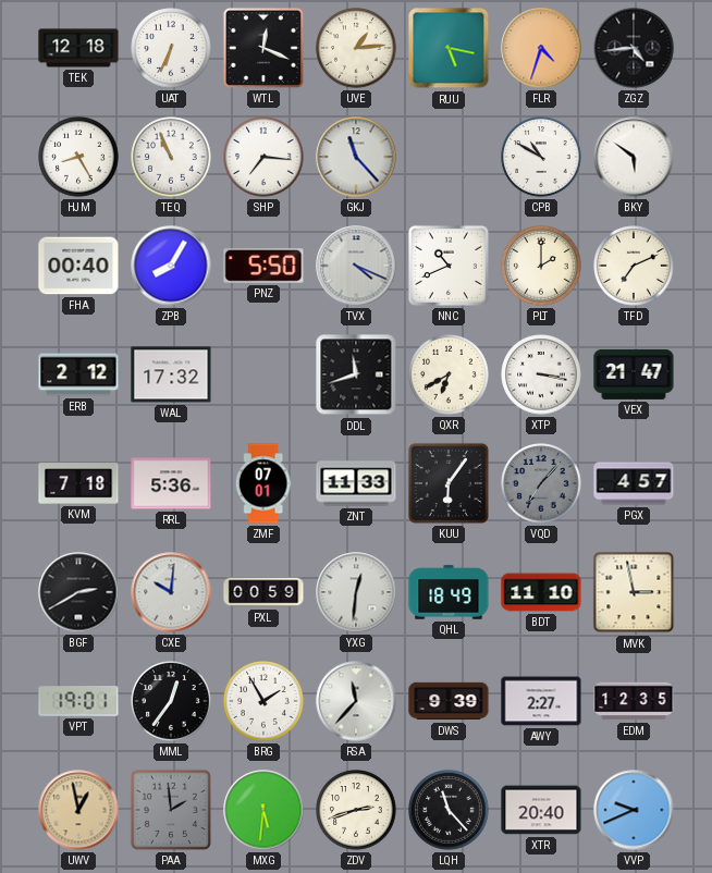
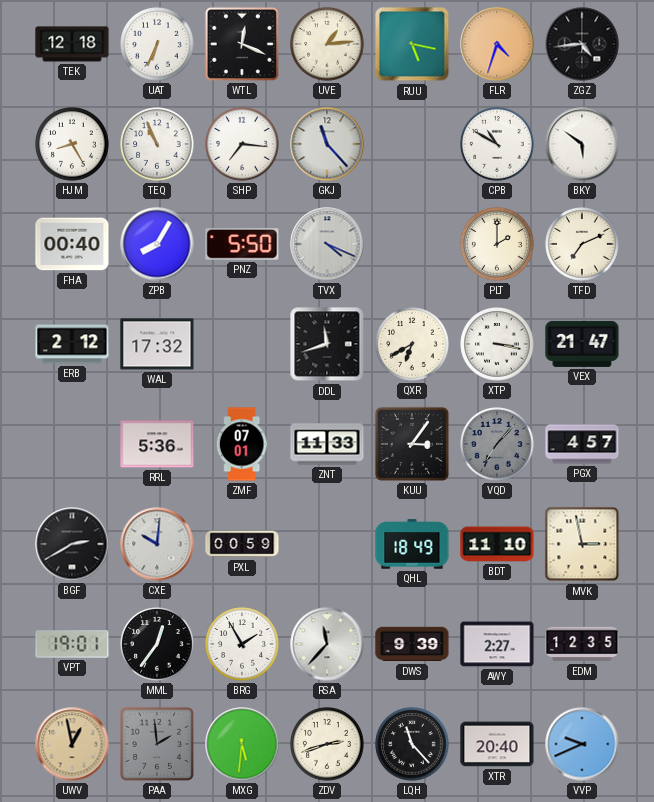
NNC: 10:41 -> none (449, 266)
KVM: 7:18 -> none (78, 483)
KUU: 6:06 -> 3:06 (412, 444)
YXG: 12:31 -> none (356, 592)
